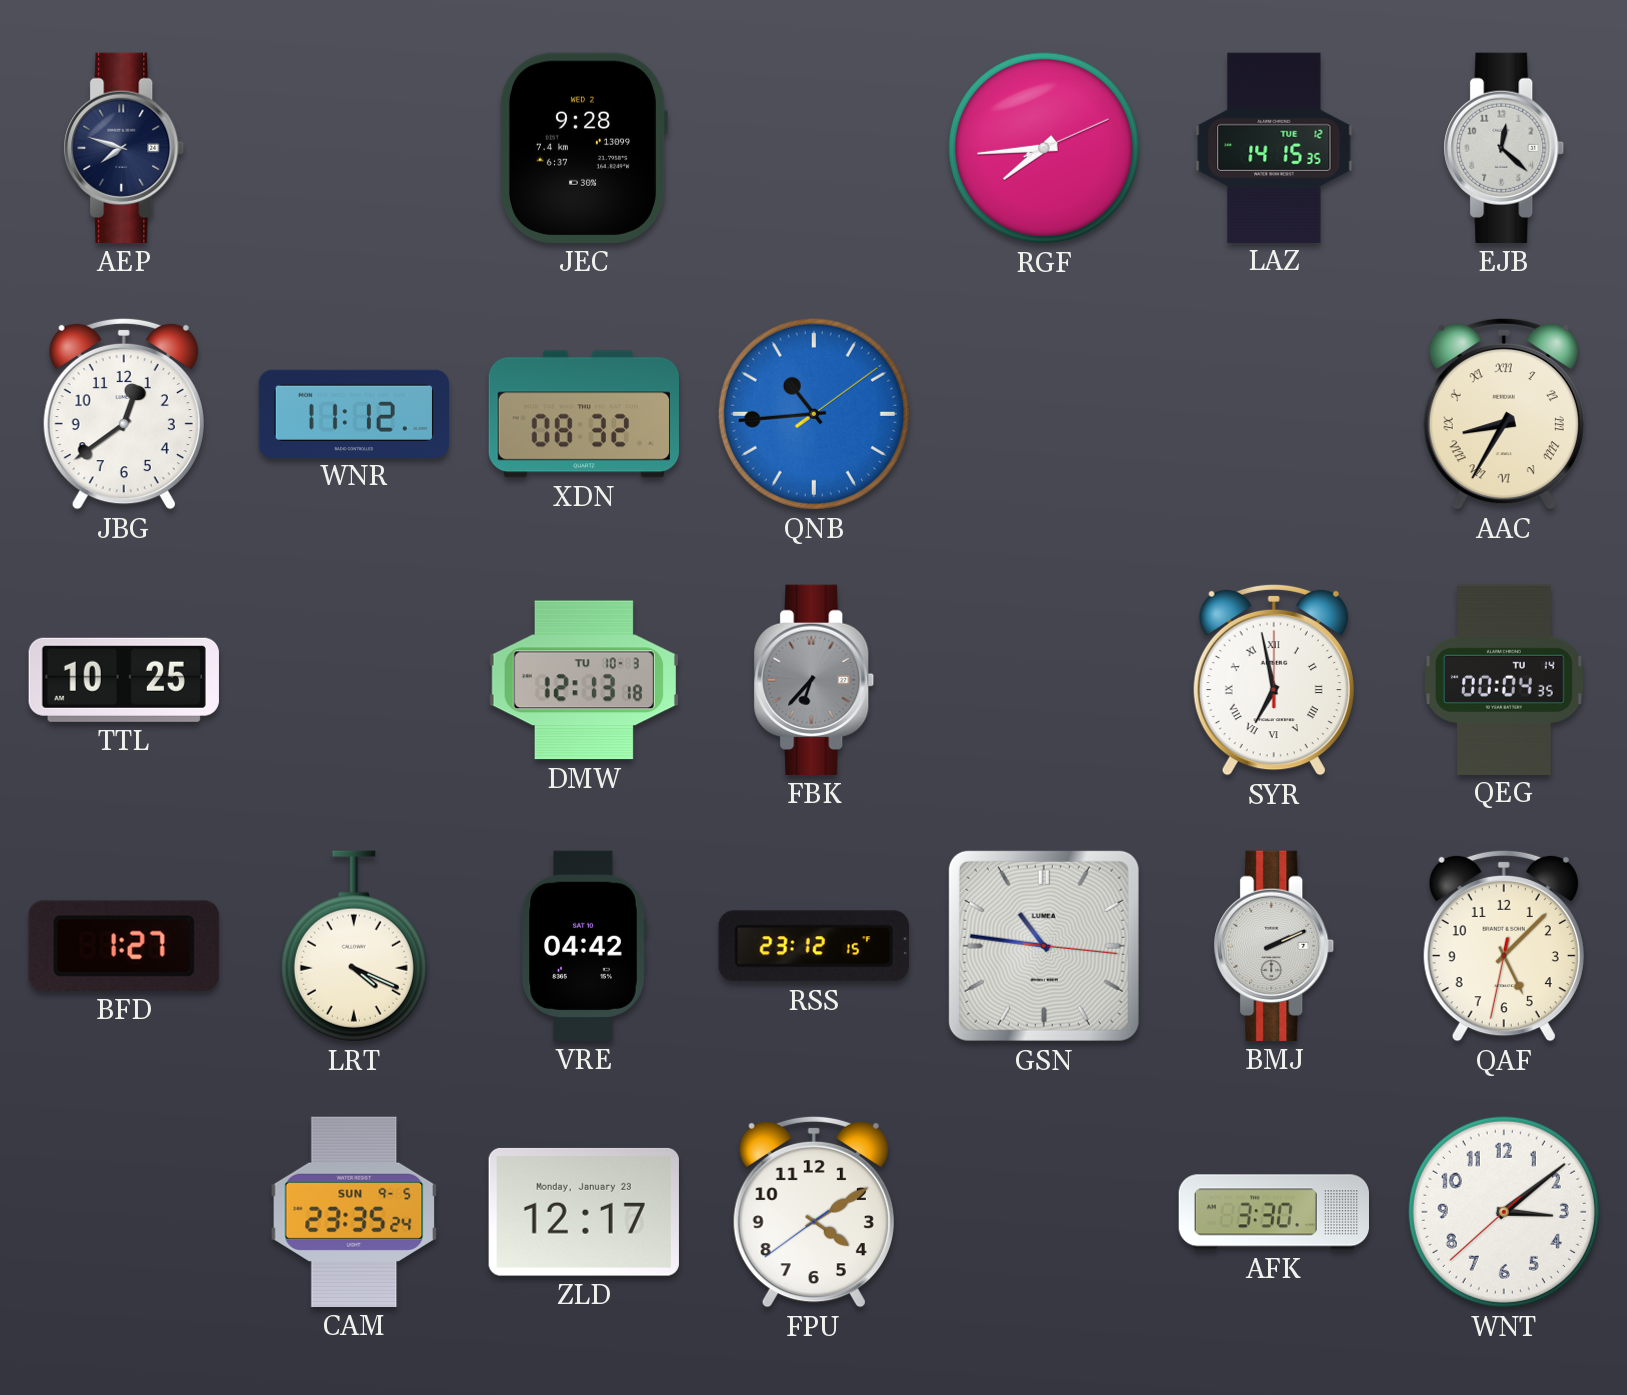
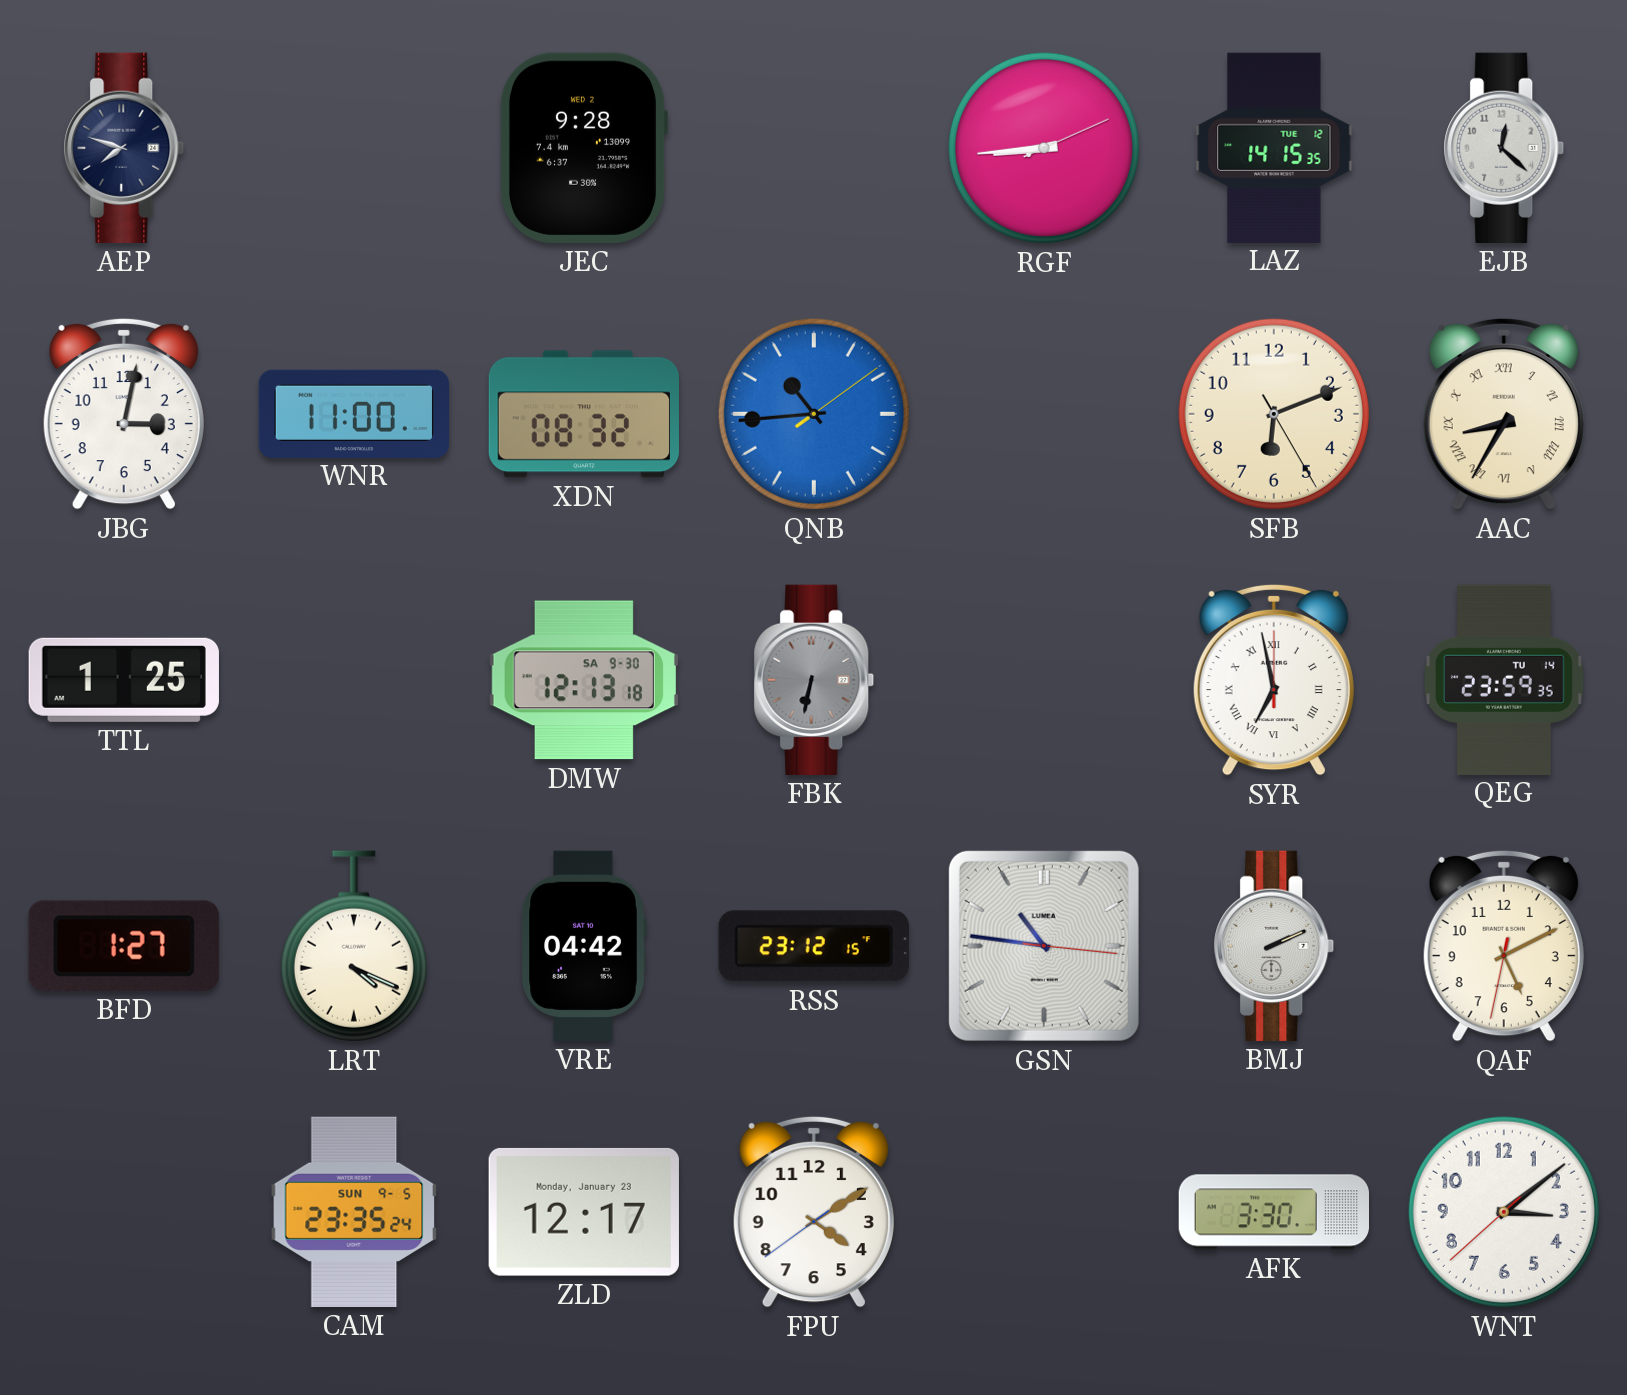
RGF: 7:44 -> 8:44 (1044, 148)
JBG: 12:39 -> 3:02 (124, 414)
WNR: 11:12 -> 11:00 (353, 413)
SFB: none -> 6:11 (1274, 414)
TTL: 10:25 -> 1:25 (124, 680)
DMW date: TU 10-3 -> SA 9-30 (584, 680)
FBK: 6:37 -> 6:32 (814, 680)
QEG: 00:04 -> 23:59 (1505, 679)
QAF: 5:07 -> 5:10 (1504, 946)
